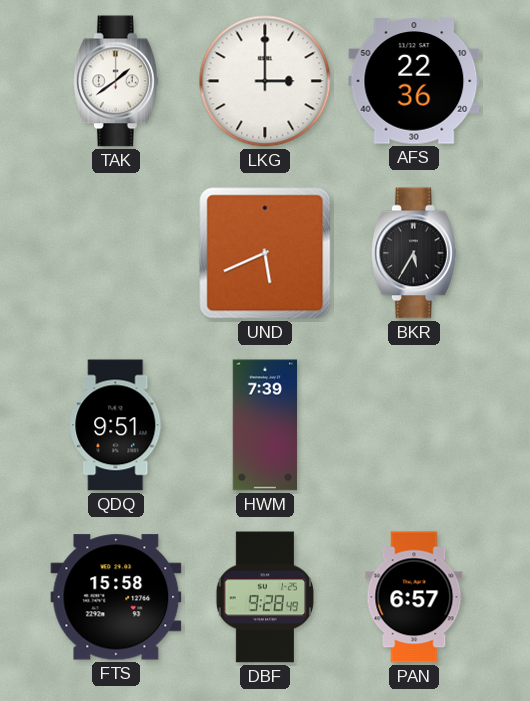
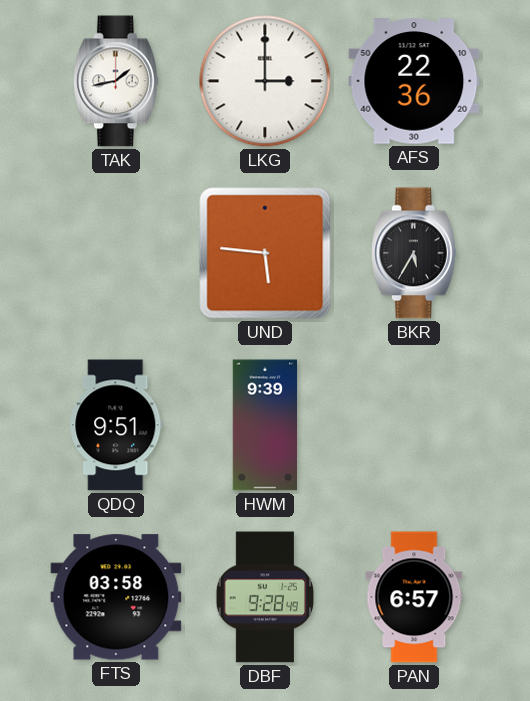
TAK: 1:39 -> 1:43 (116, 81)
UND: 5:41 -> 5:46 (265, 253)
HWM: 7:39 -> 9:39 (265, 425)
FTS: 15:58 -> 03:58 (116, 597)
